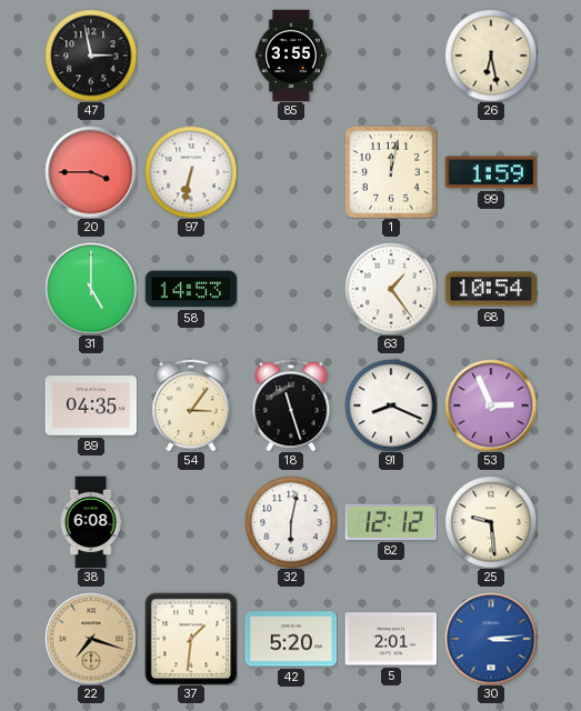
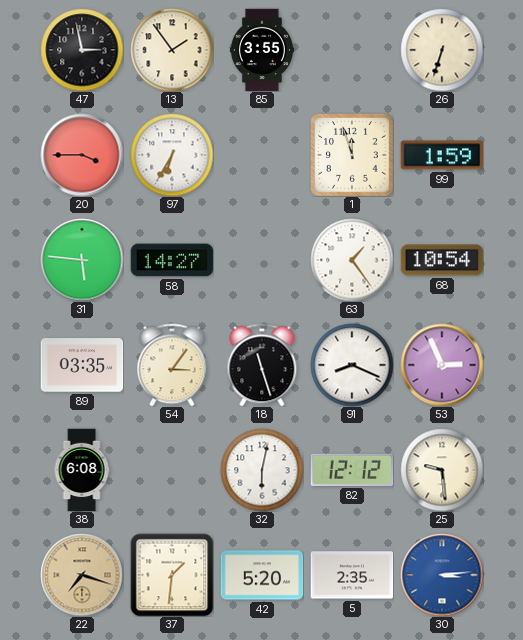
13: none -> 1:54 (172, 50)
26: 6:28 -> 6:33 (442, 50)
97: 6:32 -> 6:35 (172, 155)
1: 12:02 -> 11:57 (352, 155)
31: 5:00 -> 5:46 (82, 260)
58: 14:53 -> 14:27 (172, 260)
89: 04:35 -> 03:35 (82, 365)
5: 2:01 -> 2:35 (352, 575)
